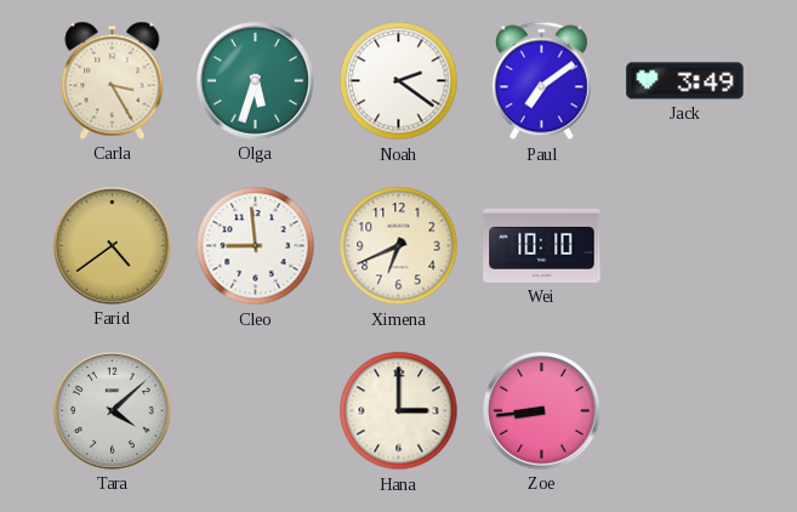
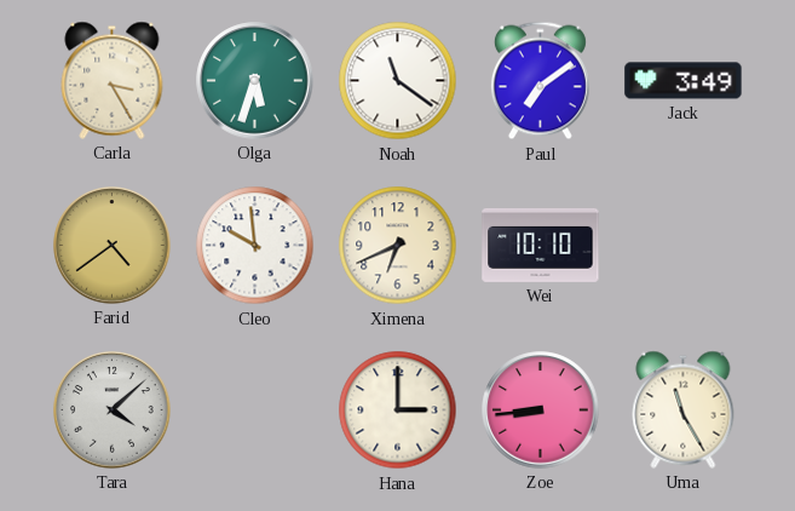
Noah: 2:21 -> 11:21 (398, 81)
Cleo: 8:59 -> 9:59 (255, 246)
Uma: none -> 11:25 (684, 409)
